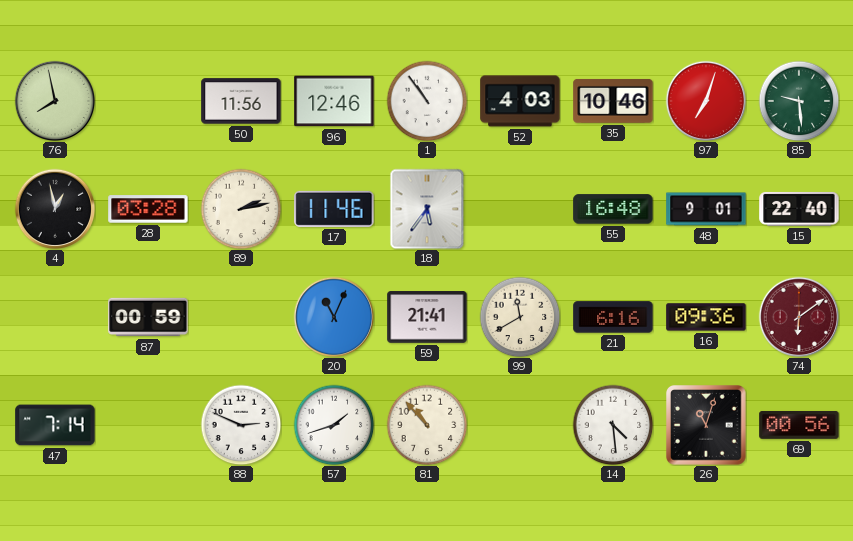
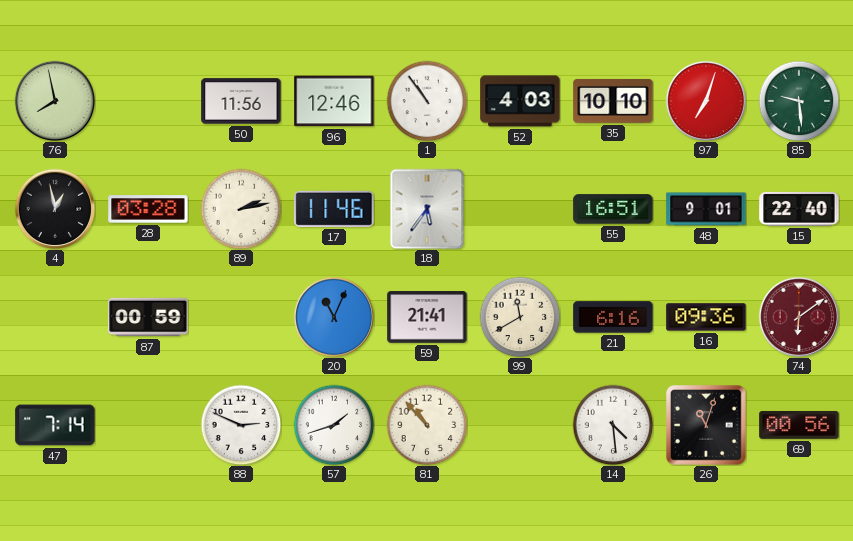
35: 10:46 -> 10:10 (613, 101)
55: 16:48 -> 16:51 (613, 209)
